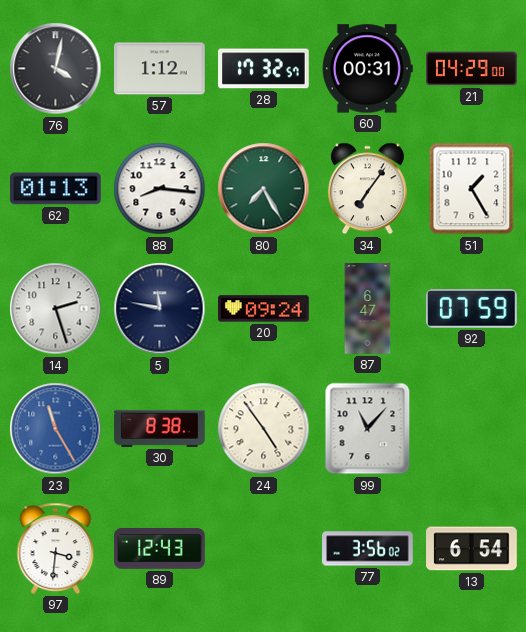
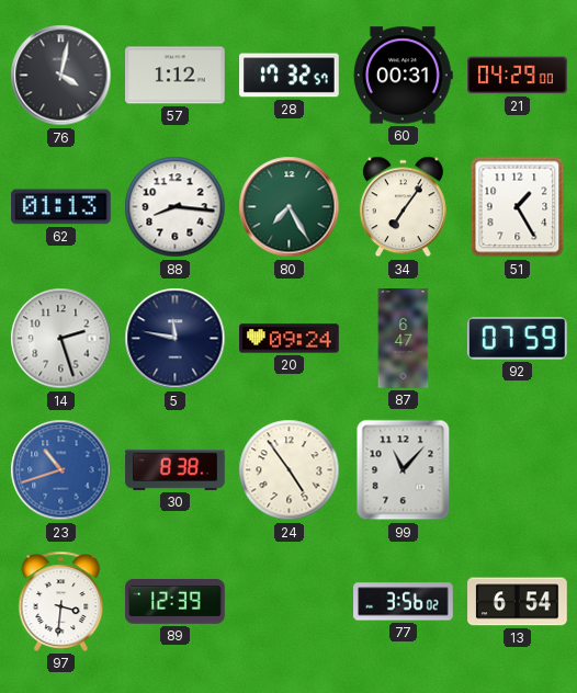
23: 11:25 -> 10:42 (61, 470)
89: 12:43 -> 12:39 (176, 602)
